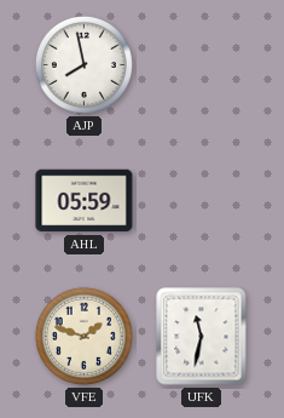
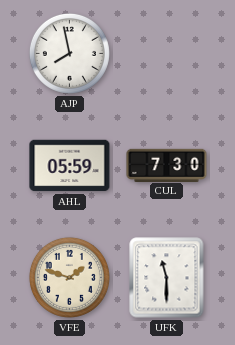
CUL: none -> 7:30 (167, 165)
UFK: 11:32 -> 11:30 (167, 278)
